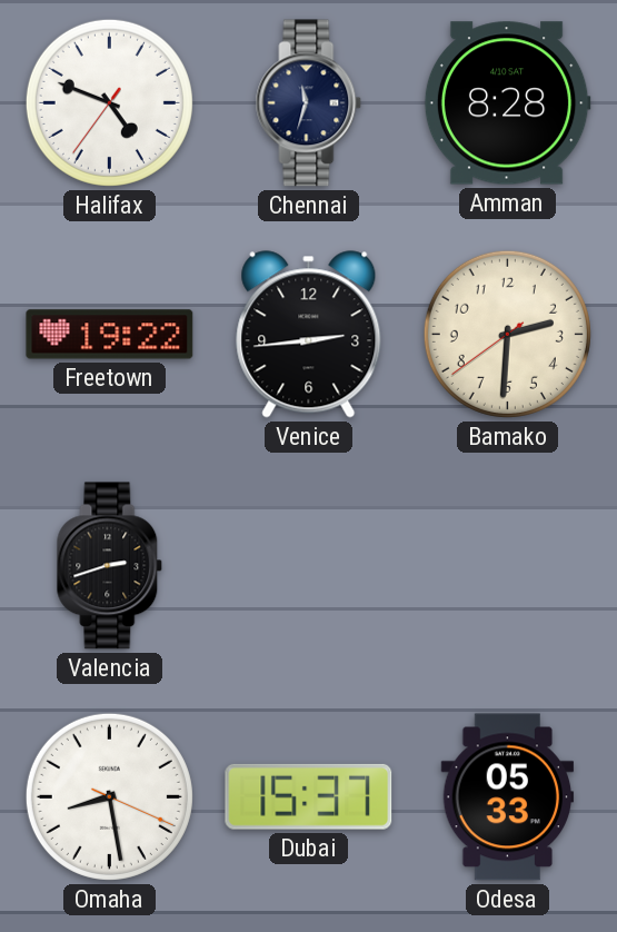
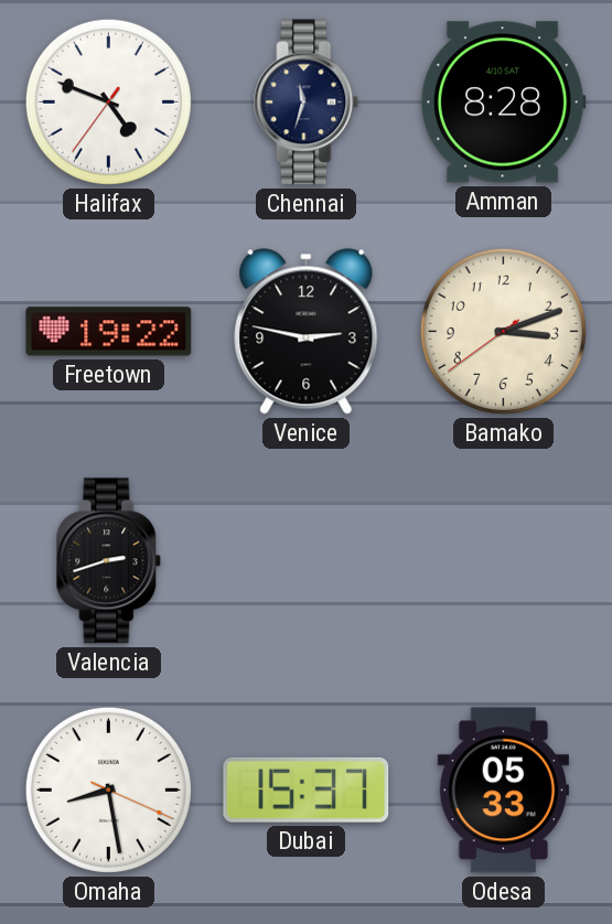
Venice: 2:44 -> 2:47 (307, 332)
Bamako: 2:30 -> 3:11 (503, 331)
